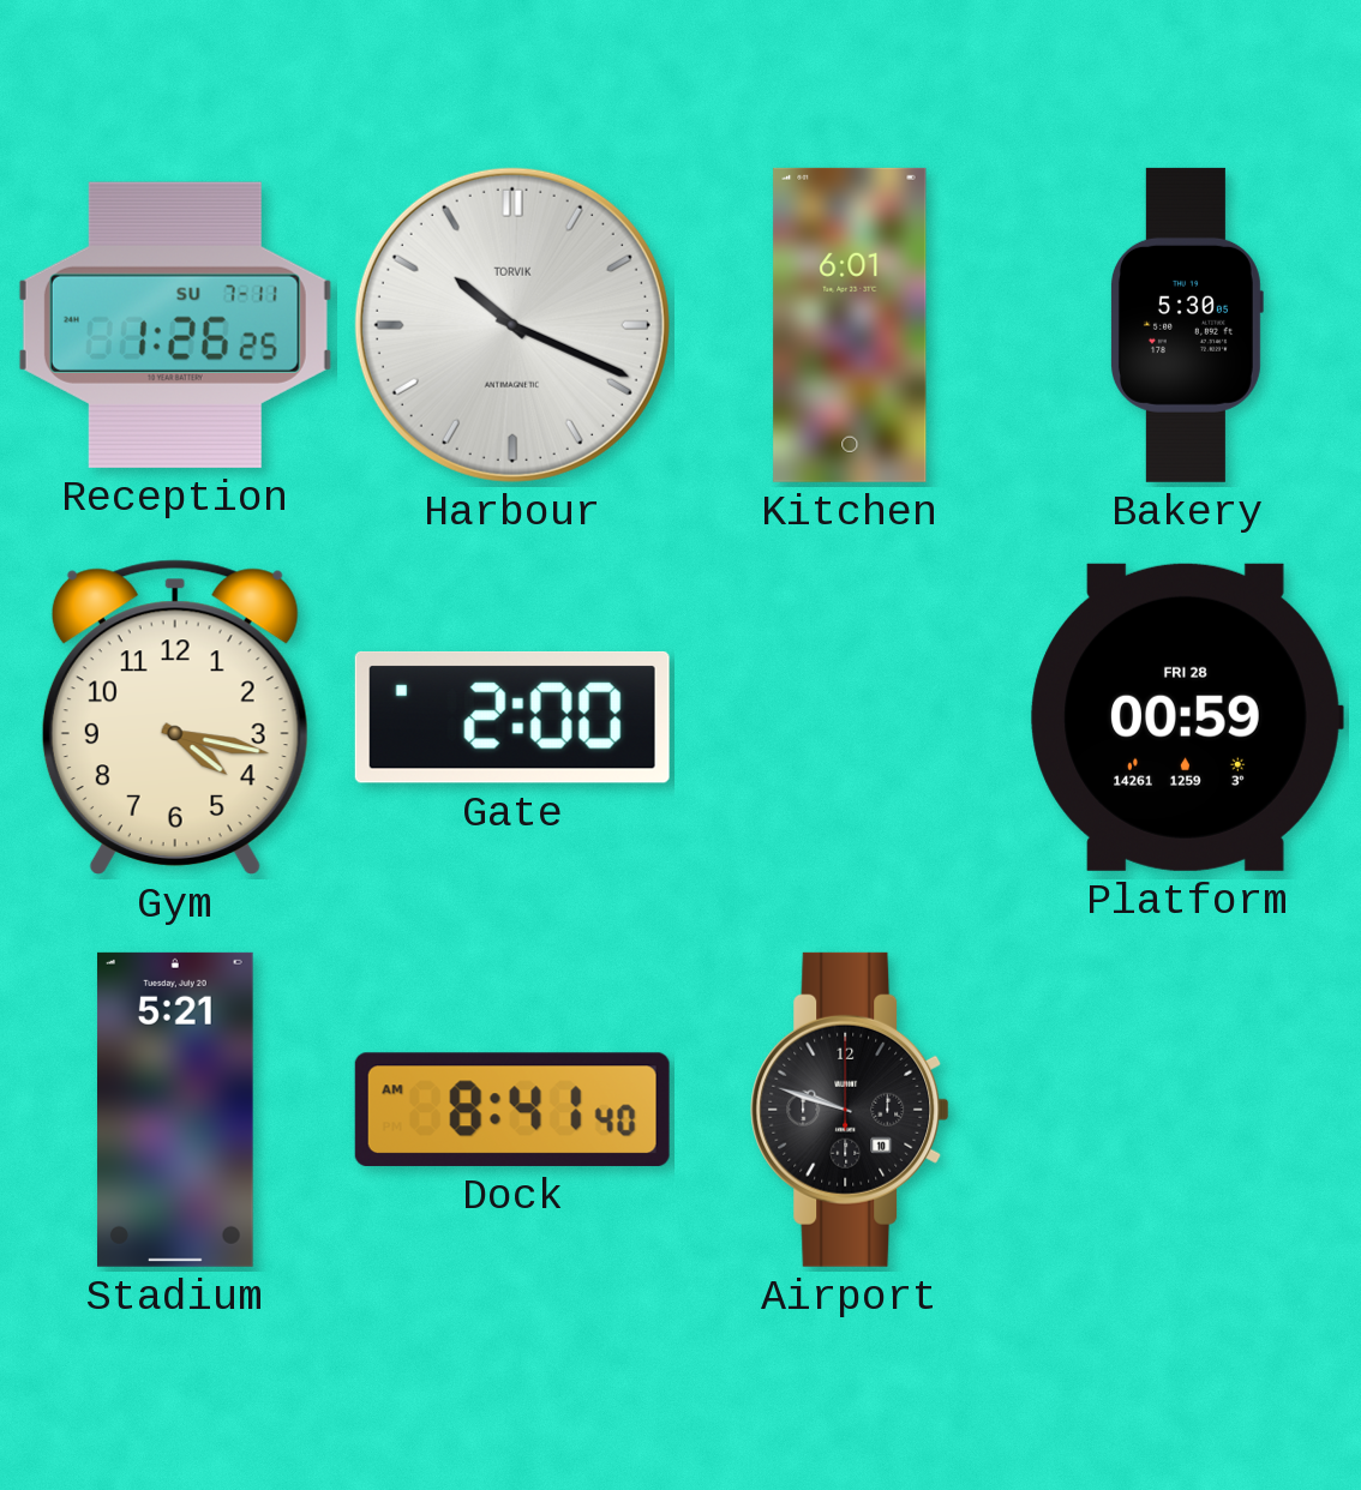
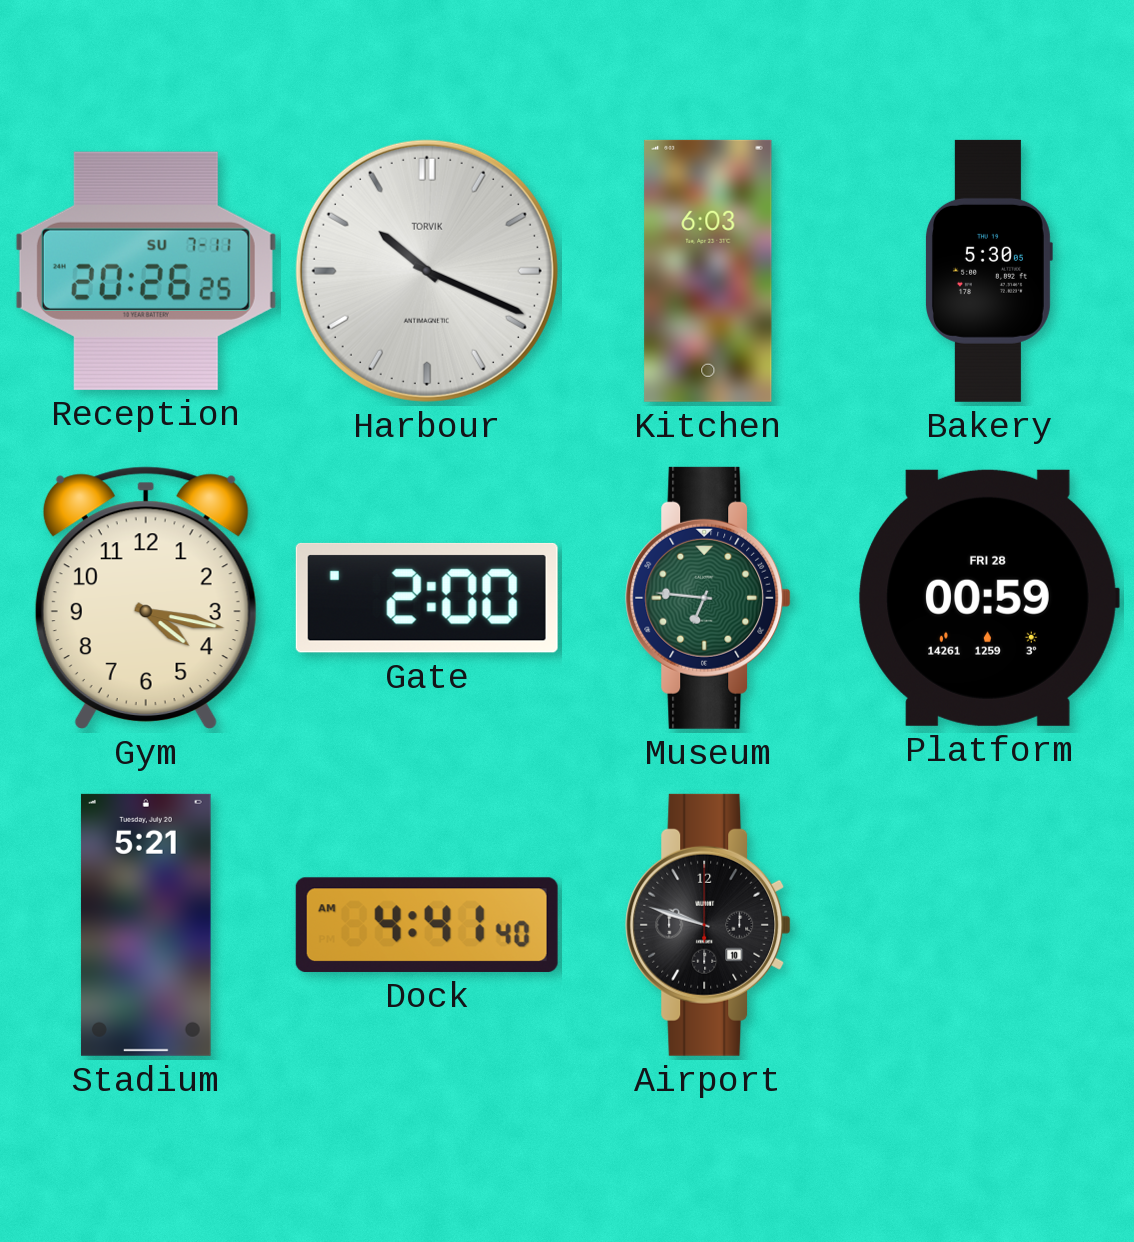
Reception: 1:26 -> 20:26 (146, 271)
Kitchen: 6:01 -> 6:03 (708, 271)
Museum: none -> 6:46 (708, 598)
Dock: 8:41 -> 4:41 (427, 925)
